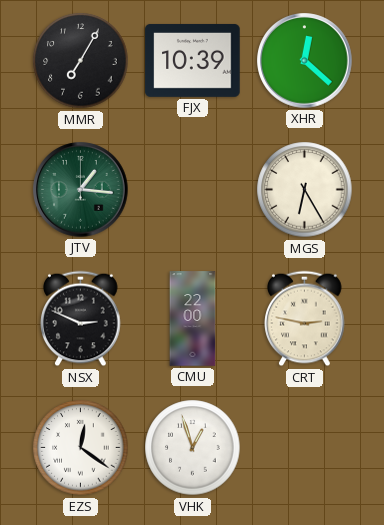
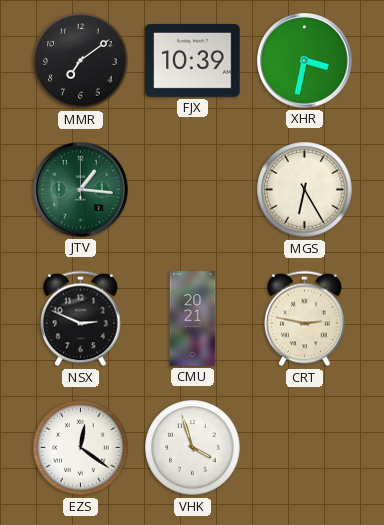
MMR: 7:05 -> 7:09 (81, 61)
XHR: 12:22 -> 3:32 (305, 61)
CMU: 22:00 -> 20:21 (193, 319)
VHK: 12:57 -> 3:57 (193, 448)
